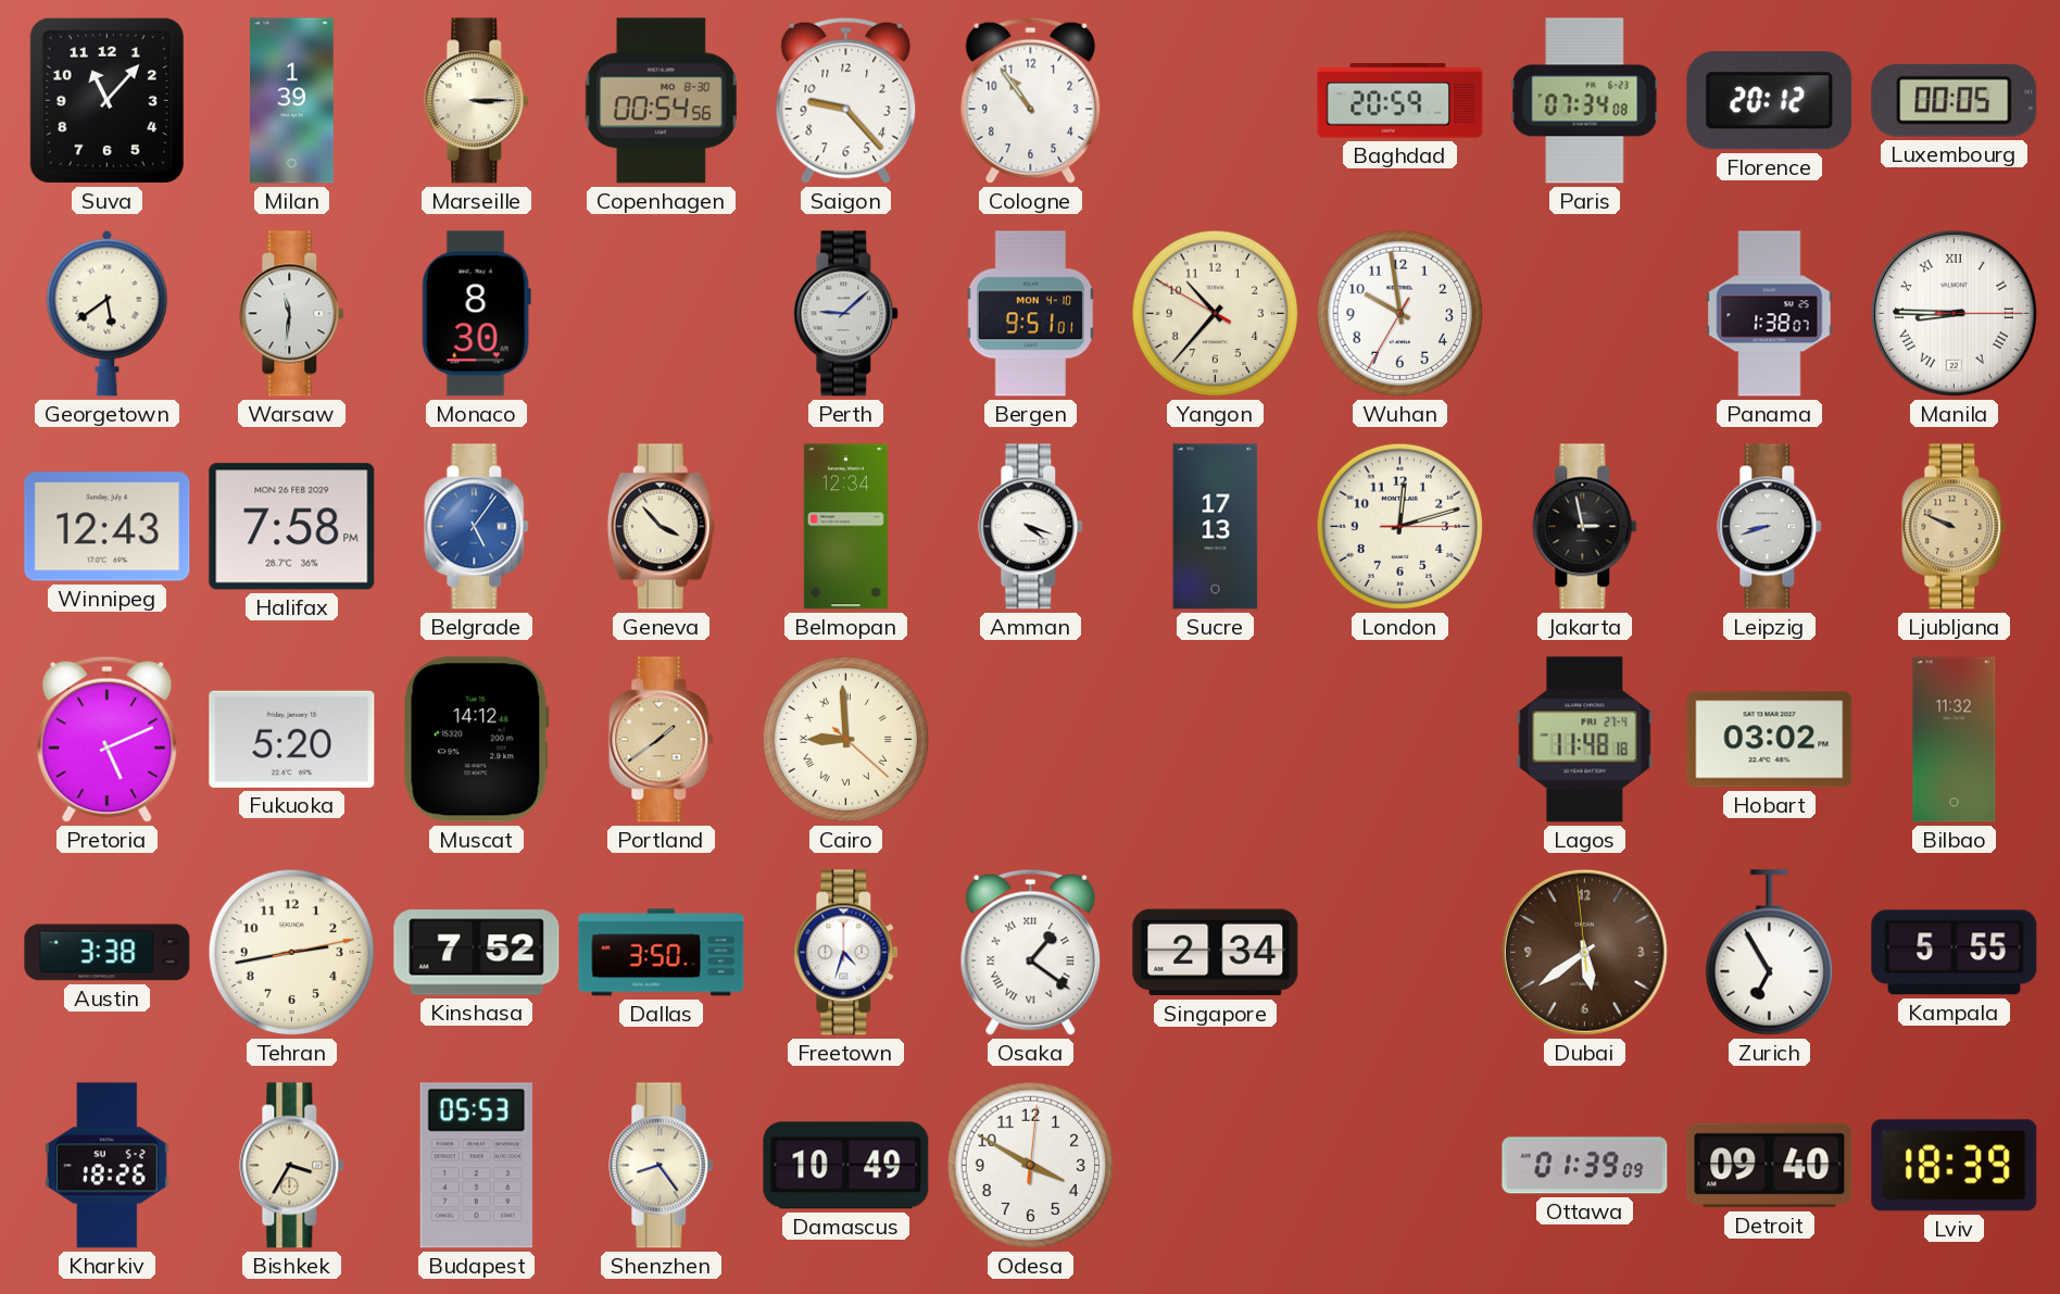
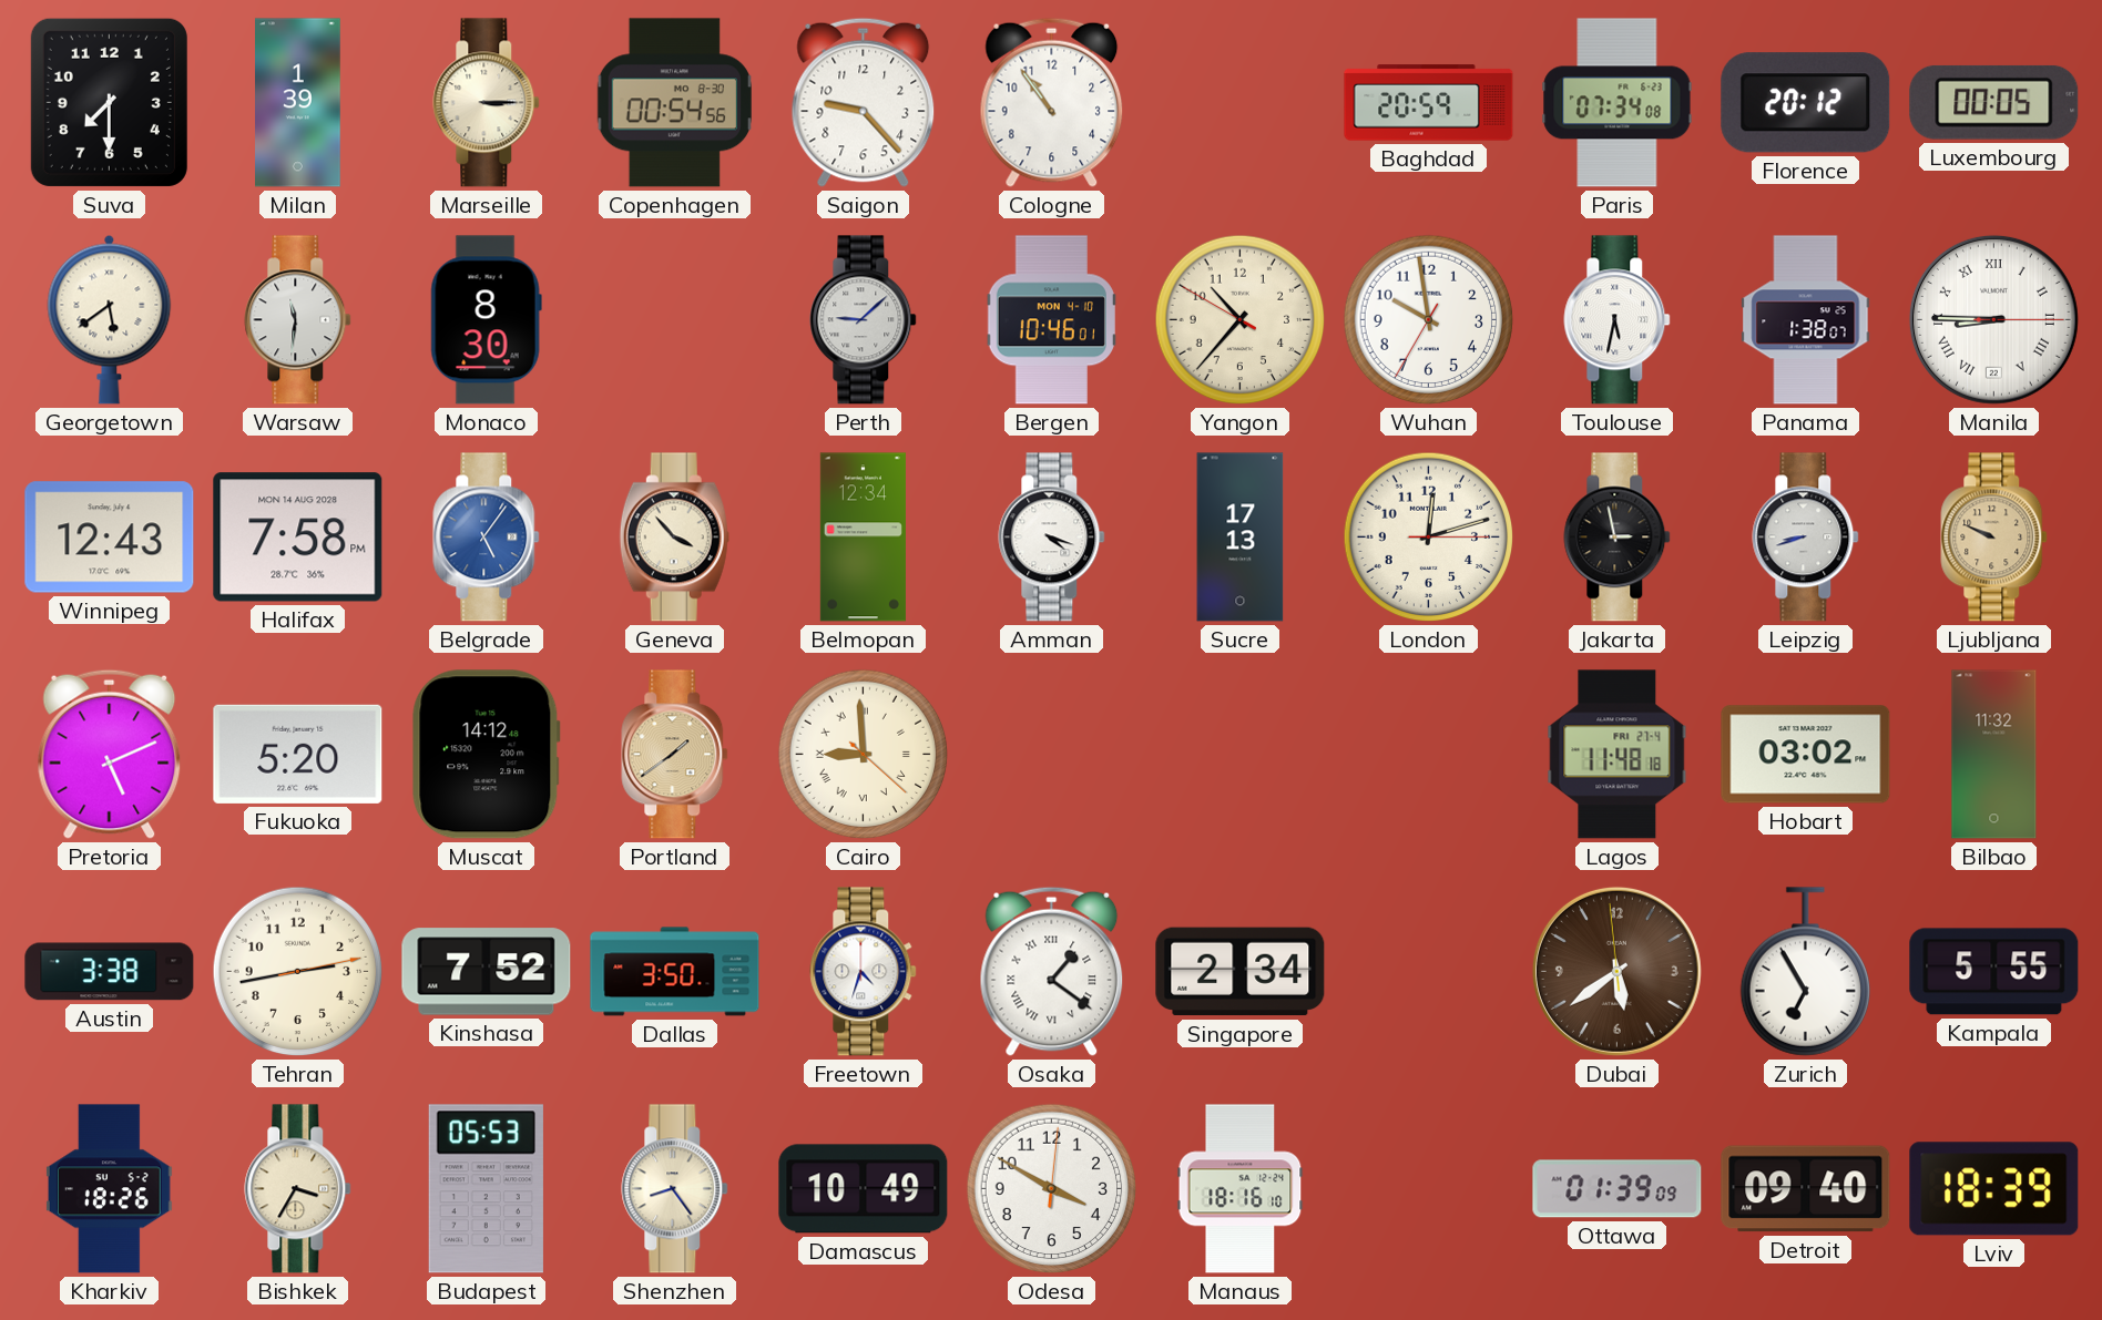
Suva: 11:07 -> 7:30 (109, 102)
Bergen: 9:51 -> 10:46 (1051, 320)
Toulouse: none -> 5:32 (1618, 320)
Halifax date: MON 26 FEB 2029 -> MON 14 AUG 2028 (298, 538)
Manaus: none -> 18:16 (1241, 1189)
